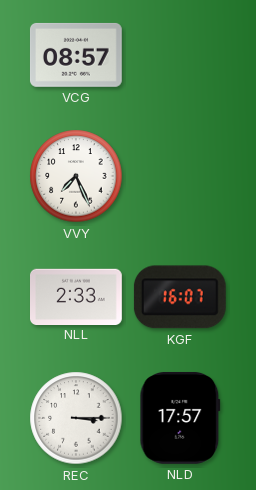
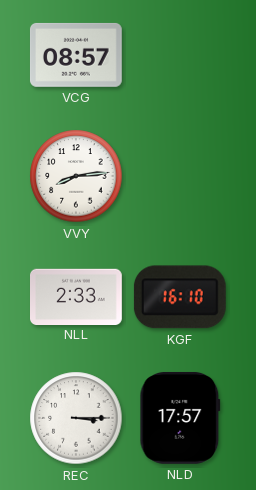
VVY: 7:26 -> 8:14 (76, 176)
KGF: 16:07 -> 16:10 (180, 297)
